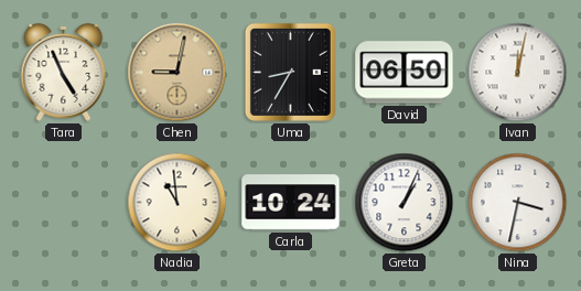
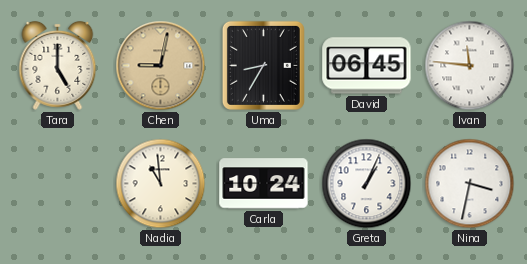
Tara: 4:56 -> 5:00 (58, 65)
David: 06:50 -> 06:45 (367, 66)
Ivan: 12:02 -> 11:46 (470, 66)
